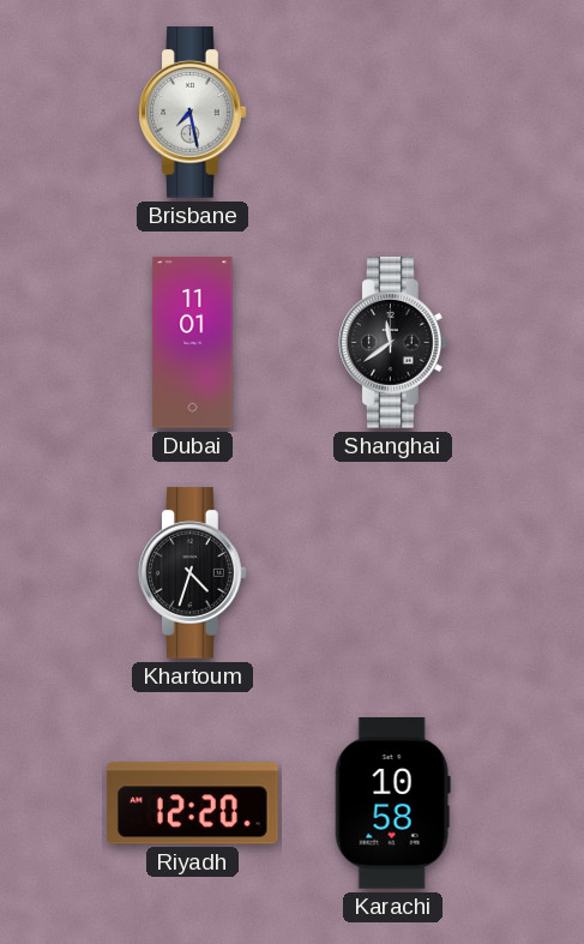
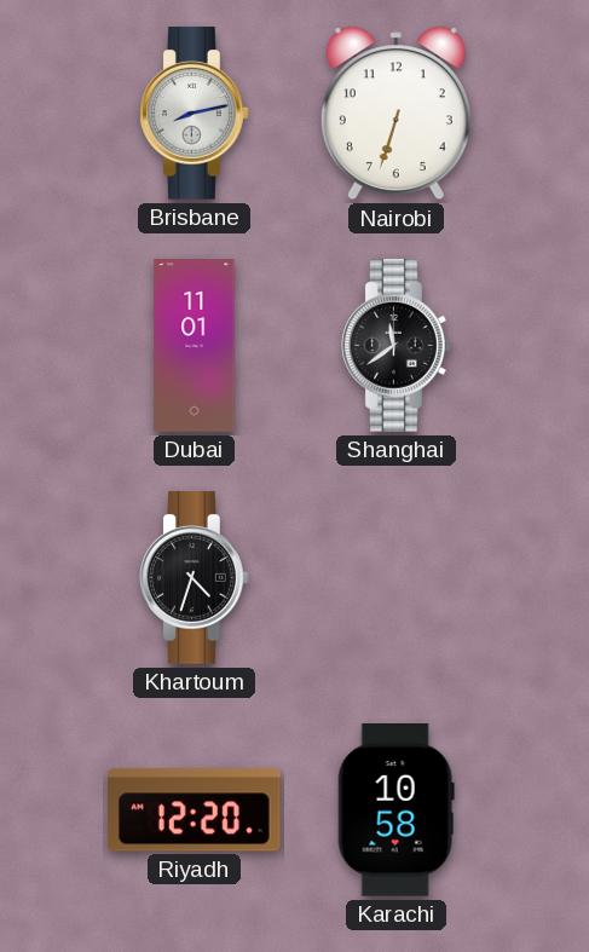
Brisbane: 7:28 -> 8:13 (195, 114)
Nairobi: none -> 6:33 (395, 114)
